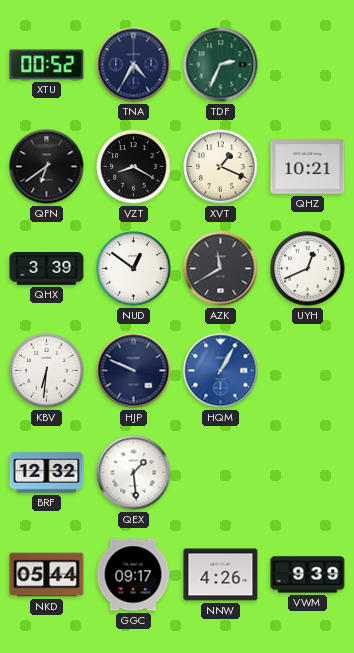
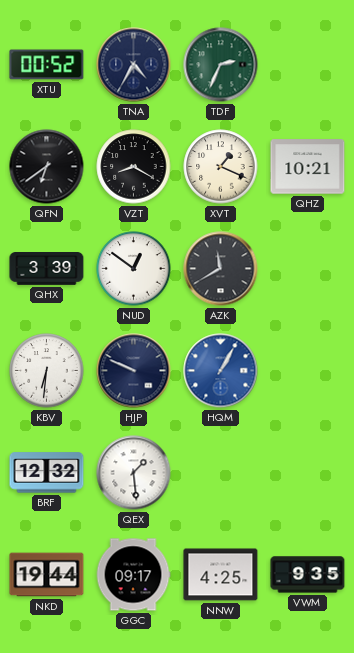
UYH: 12:41 -> none (308, 269)
NKD: 05:44 -> 19:44 (47, 575)
NNW: 4:26 -> 4:25 (221, 575)
VWM: 9:39 -> 9:35 (308, 575)
